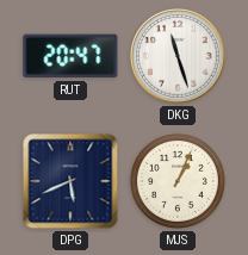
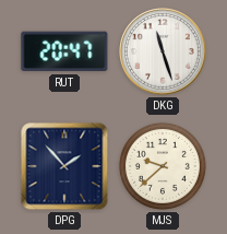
DPG: 5:41 -> 1:53 (64, 166)
MJS: 1:04 -> 9:38 (163, 166)
